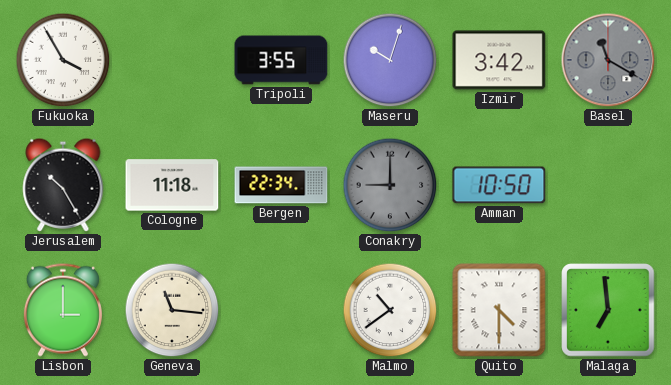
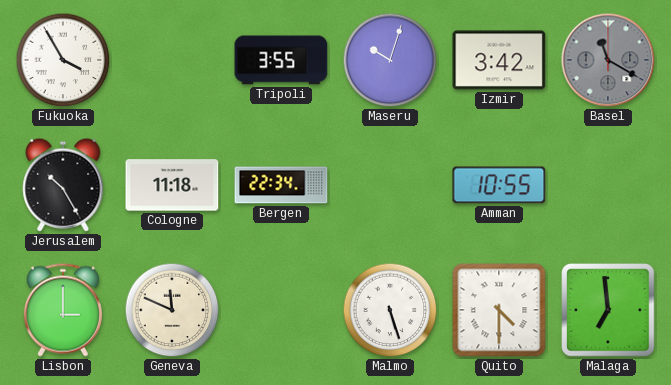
Conakry: 9:00 -> none (390, 185)
Amman: 10:50 -> 10:55 (499, 185)
Geneva: 11:16 -> 11:49 (172, 310)
Malmo: 10:39 -> 5:27 (390, 310)
